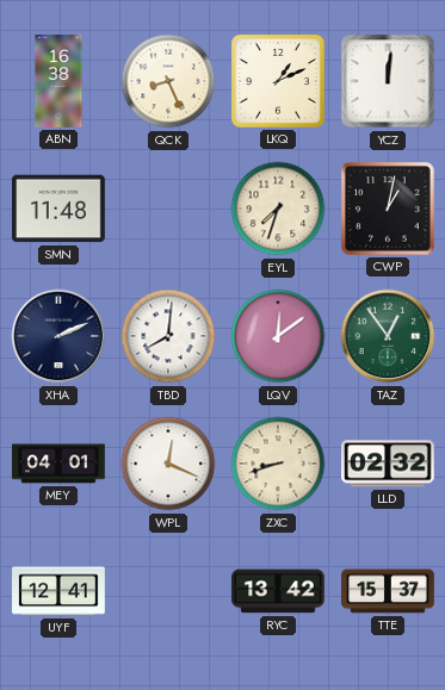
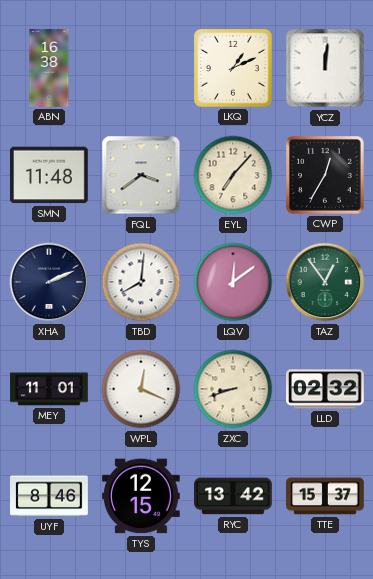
QCK: 8:26 -> none (168, 81)
FQL: none -> 3:39 (141, 175)
EYL: 7:33 -> 7:07 (233, 175)
CWP: 1:02 -> 12:35 (326, 176)
MEY: 04:01 -> 11:01 (49, 389)
UYF: 12:41 -> 8:46 (49, 496)
TYS: none -> 12:15 (142, 496)
